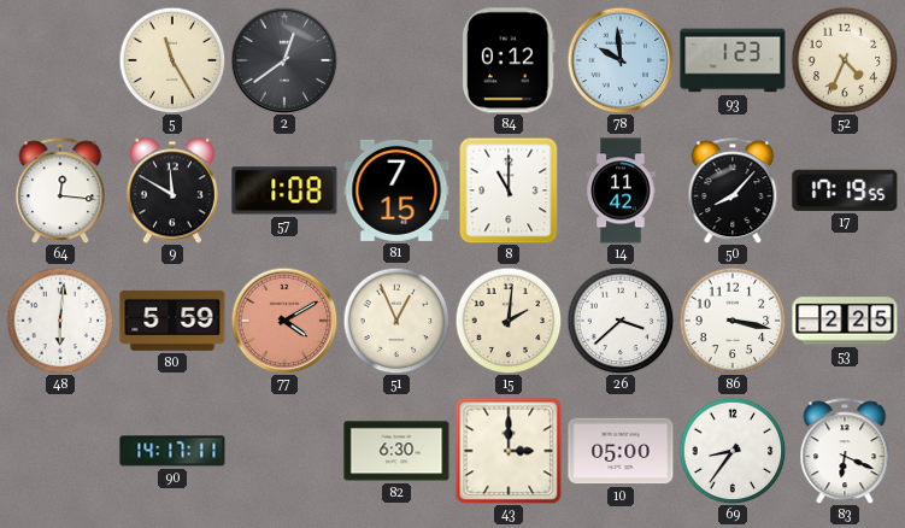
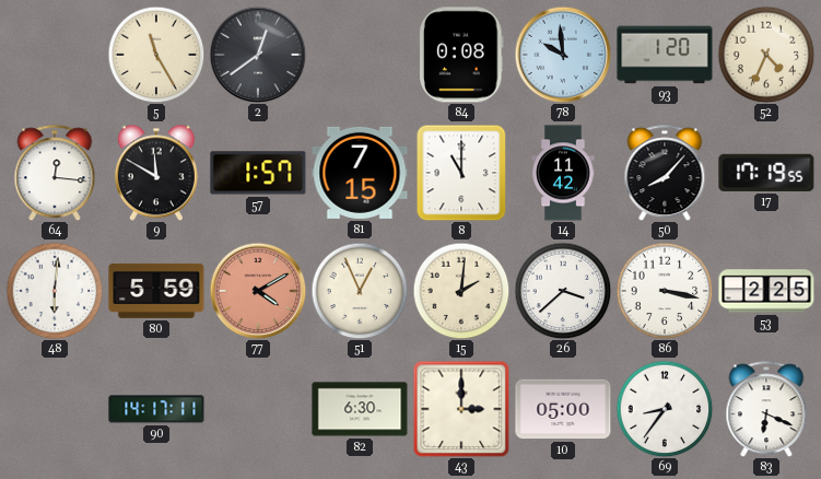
84: 0:12 -> 0:08 (461, 55)
93: 1:23 -> 1:20 (665, 55)
57: 1:08 -> 1:57 (258, 173)
